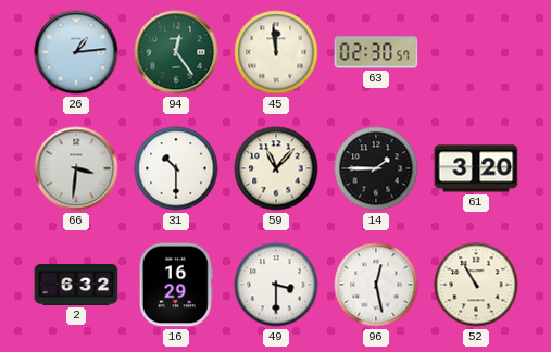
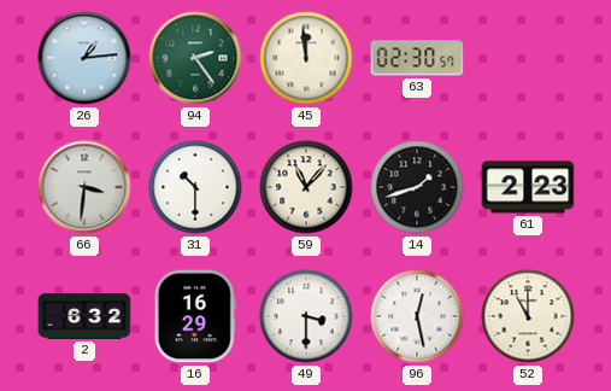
94: 12:24 -> 2:24 (195, 58)
14: 1:45 -> 1:42 (417, 187)
61: 3:20 -> 2:23 (528, 187)
52: 10:55 -> 11:00 (528, 316)
